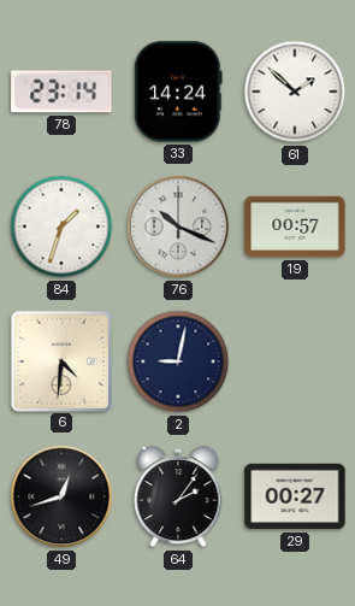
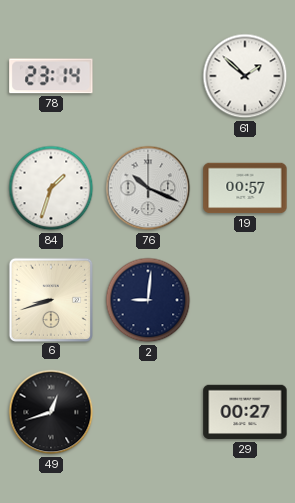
33: 14:24 -> none (178, 92)
6: 4:31 -> 8:42 (50, 299)
2: 9:02 -> 9:01 (148, 300)
64: 2:06 -> none (178, 496)
